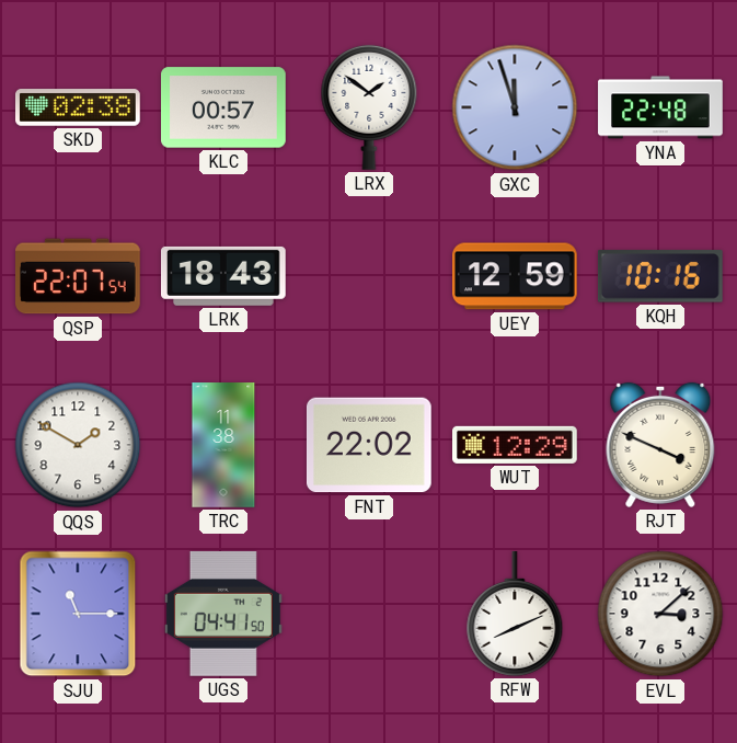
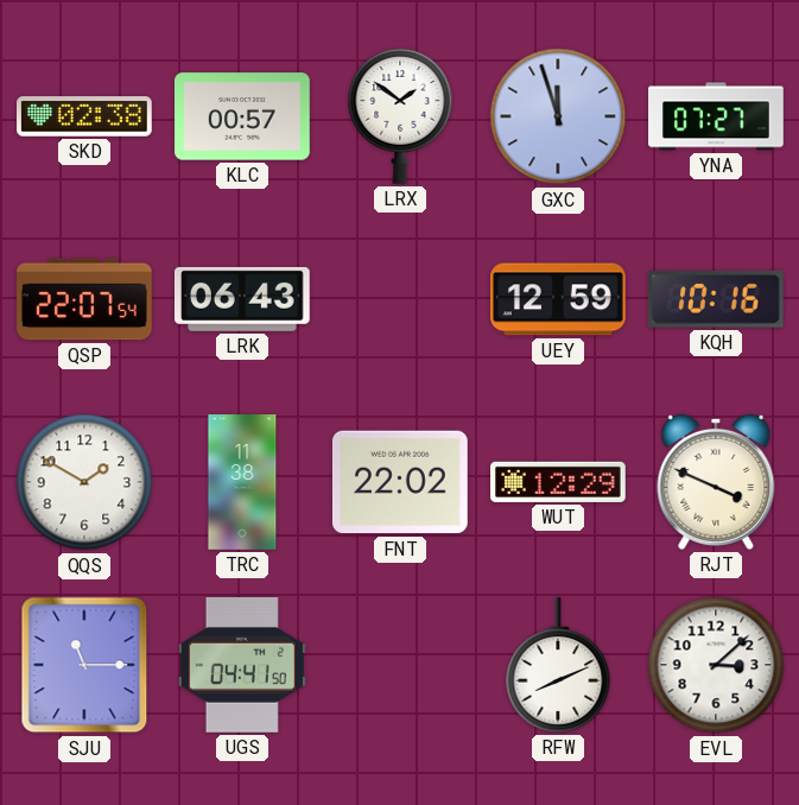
YNA: 22:48 -> 07:27 (716, 116)
LRK: 18:43 -> 06:43 (243, 299)
